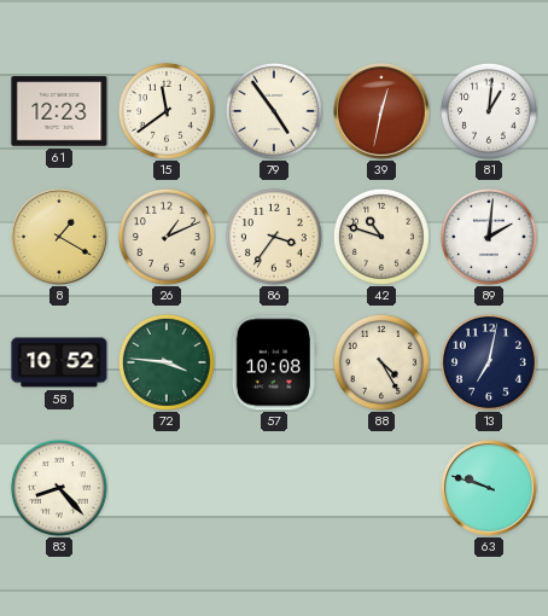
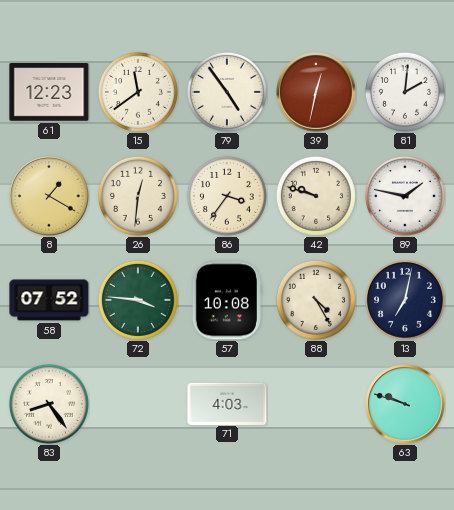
81: 1:01 -> 2:01 (405, 92)
26: 1:11 -> 12:31 (138, 196)
42: 10:48 -> 9:48 (316, 196)
89: 2:01 -> 1:47 (405, 196)
58: 10:52 -> 07:52 (49, 300)
83: 8:23 -> 8:24 (49, 404)
71: none -> 4:03 (227, 403)
